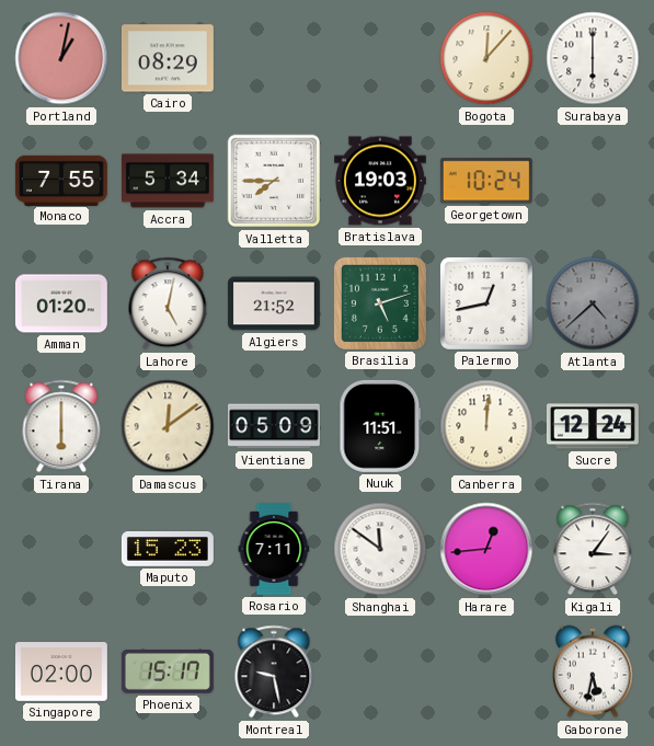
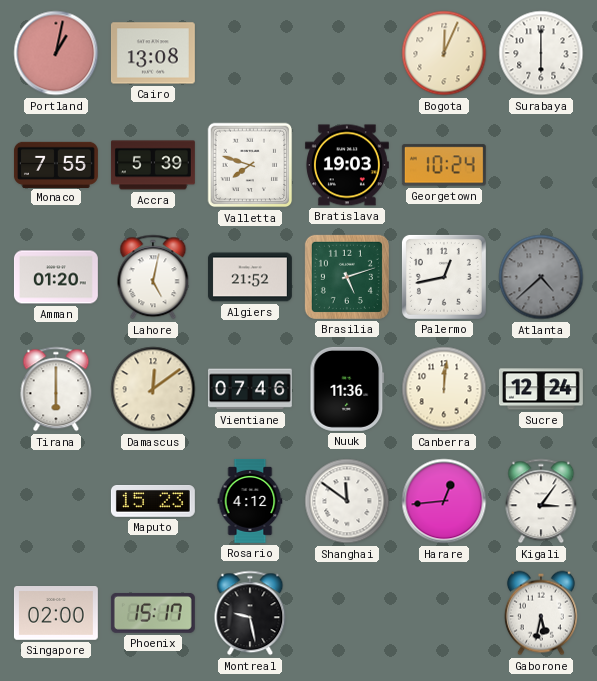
Cairo: 08:29 -> 13:08 (153, 53)
Bogota: 12:07 -> 12:04 (444, 53)
Accra: 5:34 -> 5:39 (153, 165)
Valletta: 7:45 -> 7:48 (250, 165)
Vientiane: 05:09 -> 07:46 (250, 389)
Nuuk: 11:51 -> 11:36 (347, 389)
Rosario: 7:11 -> 4:12 (250, 501)
